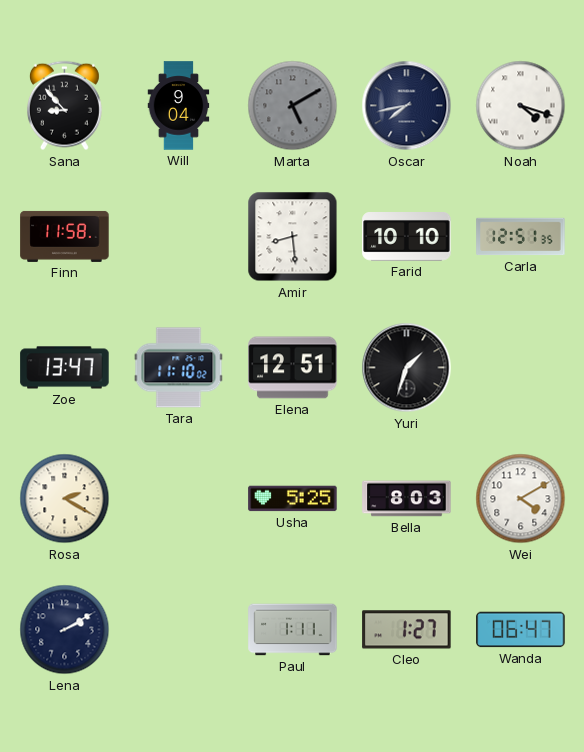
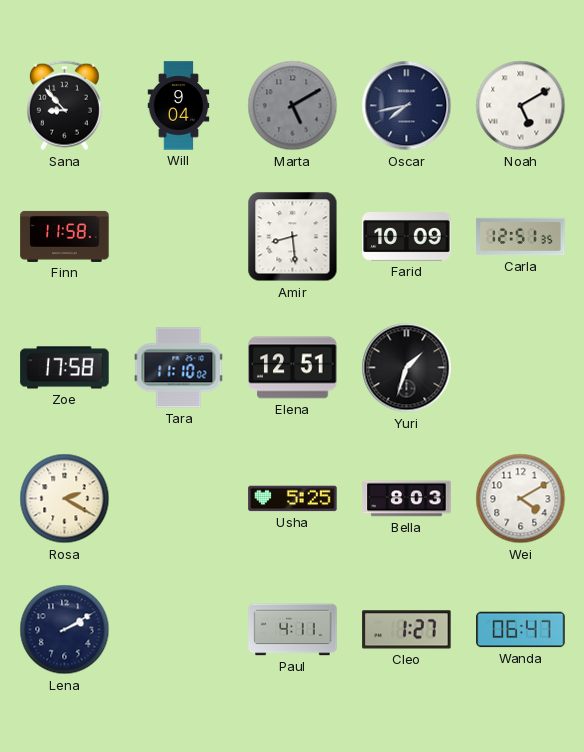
Noah: 4:18 -> 5:10 (521, 106)
Farid: 10:10 -> 10:09 (407, 237)
Zoe: 13:47 -> 17:58 (65, 368)
Paul: 1:11 -> 4:11 (293, 630)
